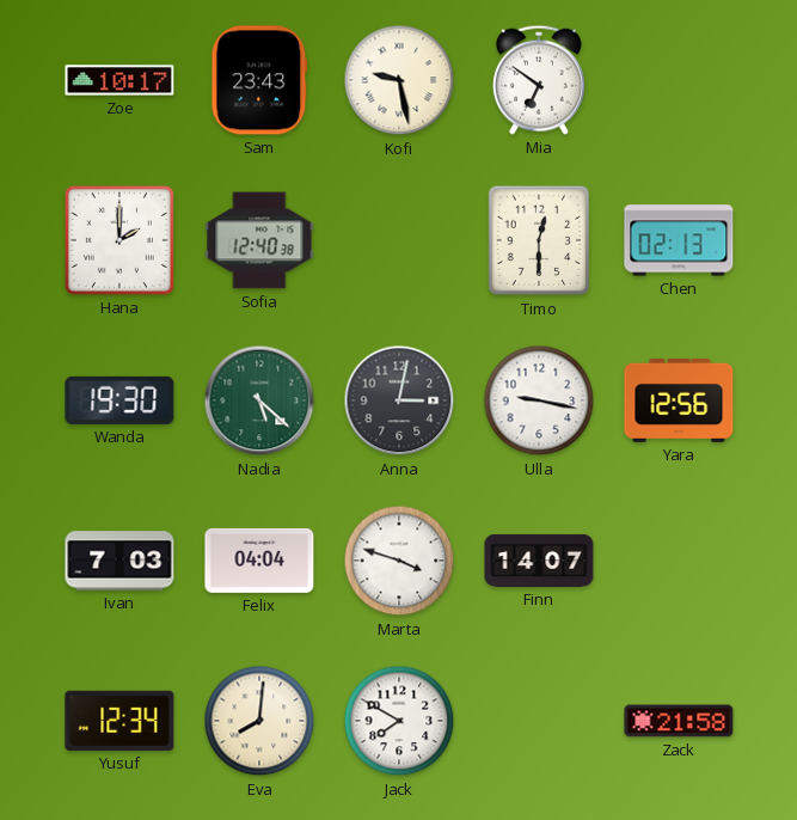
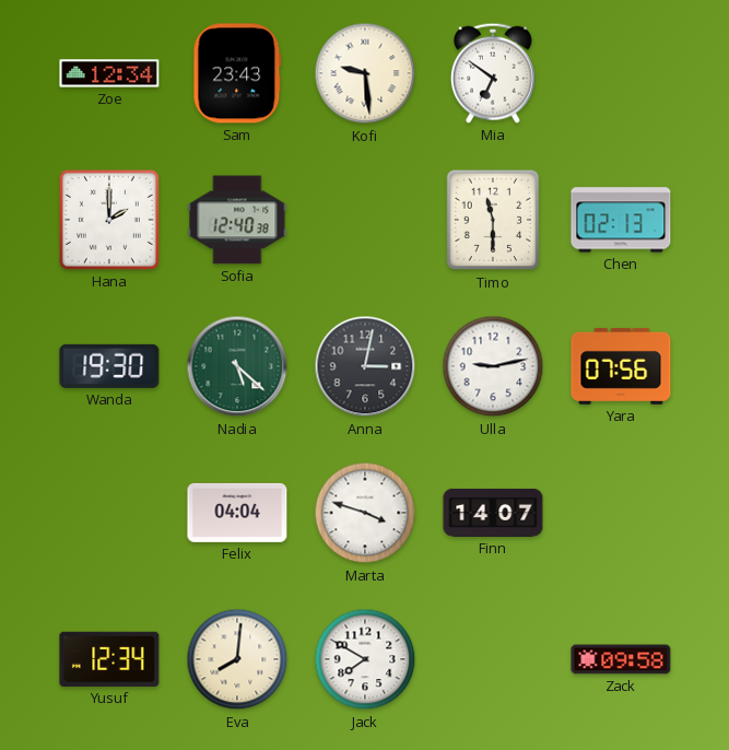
Zoe: 10:17 -> 12:34 (109, 73)
Kofi: 9:28 -> 9:29 (365, 73)
Timo: 12:30 -> 11:30 (493, 220)
Ulla: 9:17 -> 9:13 (493, 366)
Yara: 12:56 -> 07:56 (621, 366)
Ivan: 7:03 -> none (119, 561)
Zack: 21:58 -> 09:58 (621, 659)
